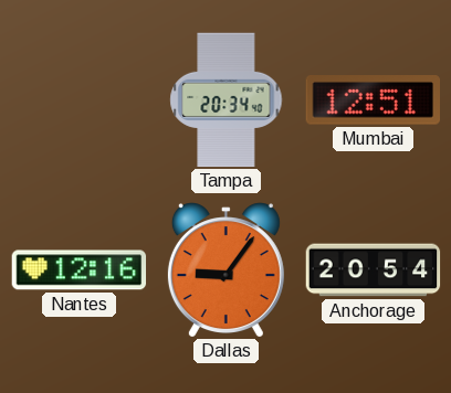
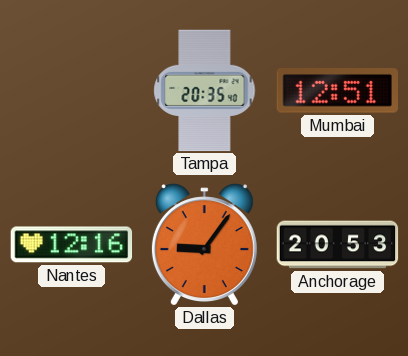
Tampa: 20:34 -> 20:35 (205, 91)
Anchorage: 20:54 -> 20:53 (338, 245)
